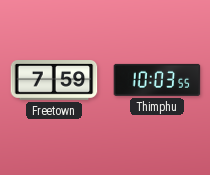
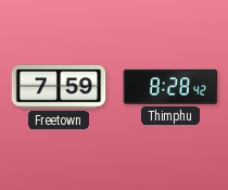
Thimphu: 10:03 -> 8:28 (170, 87)
